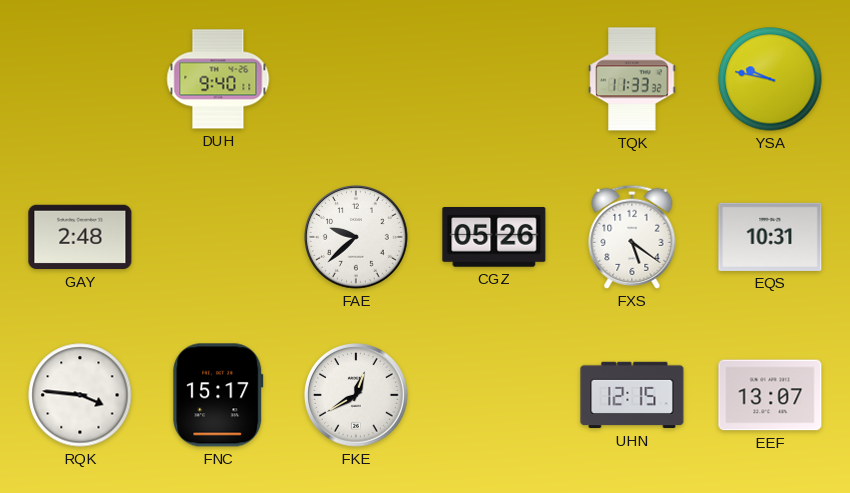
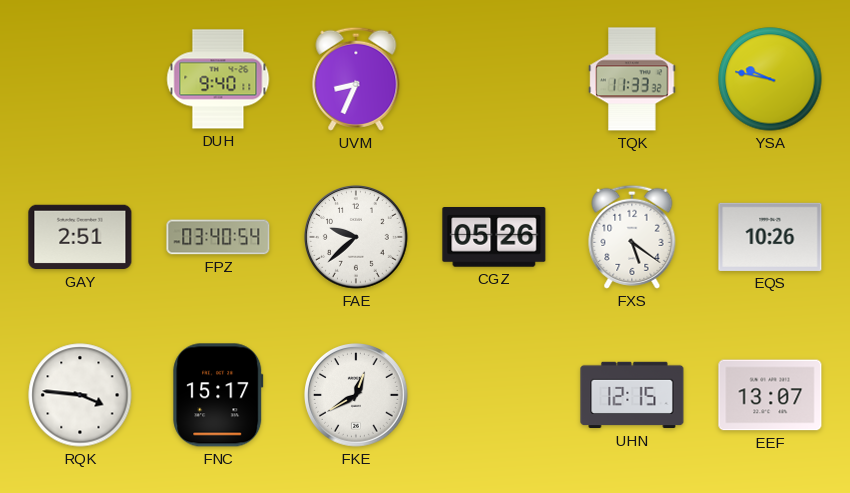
UVM: none -> 8:34 (356, 79)
GAY: 2:48 -> 2:51 (80, 237)
FPZ: none -> 03:40 (218, 237)
EQS: 10:31 -> 10:26 (770, 237)
